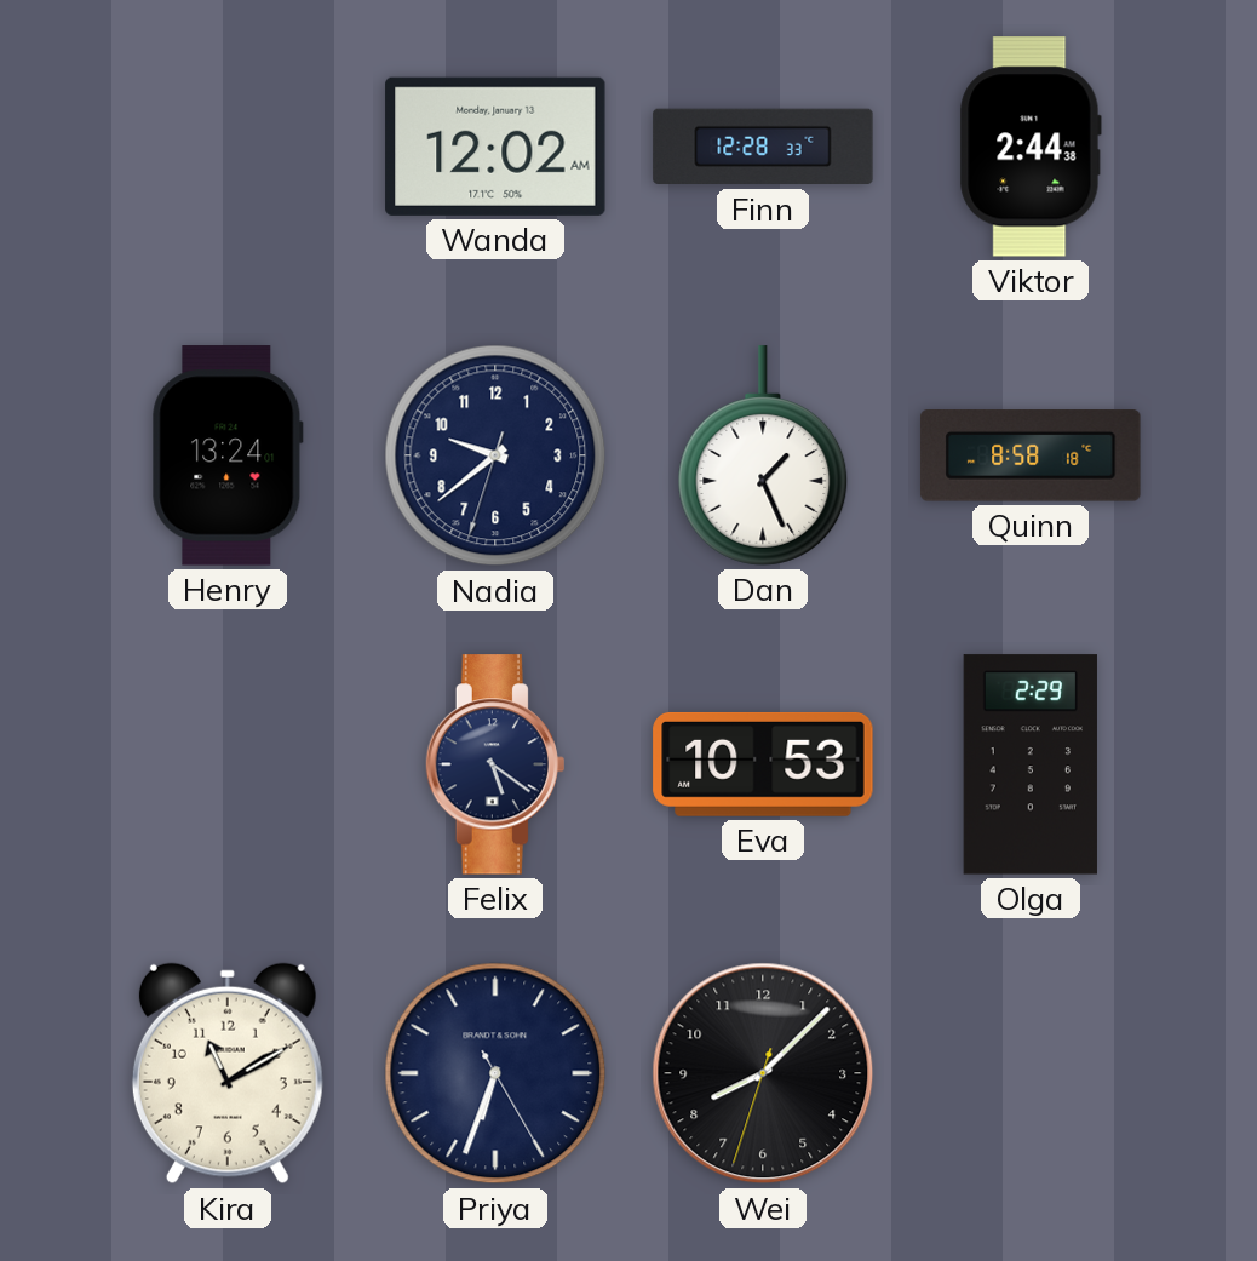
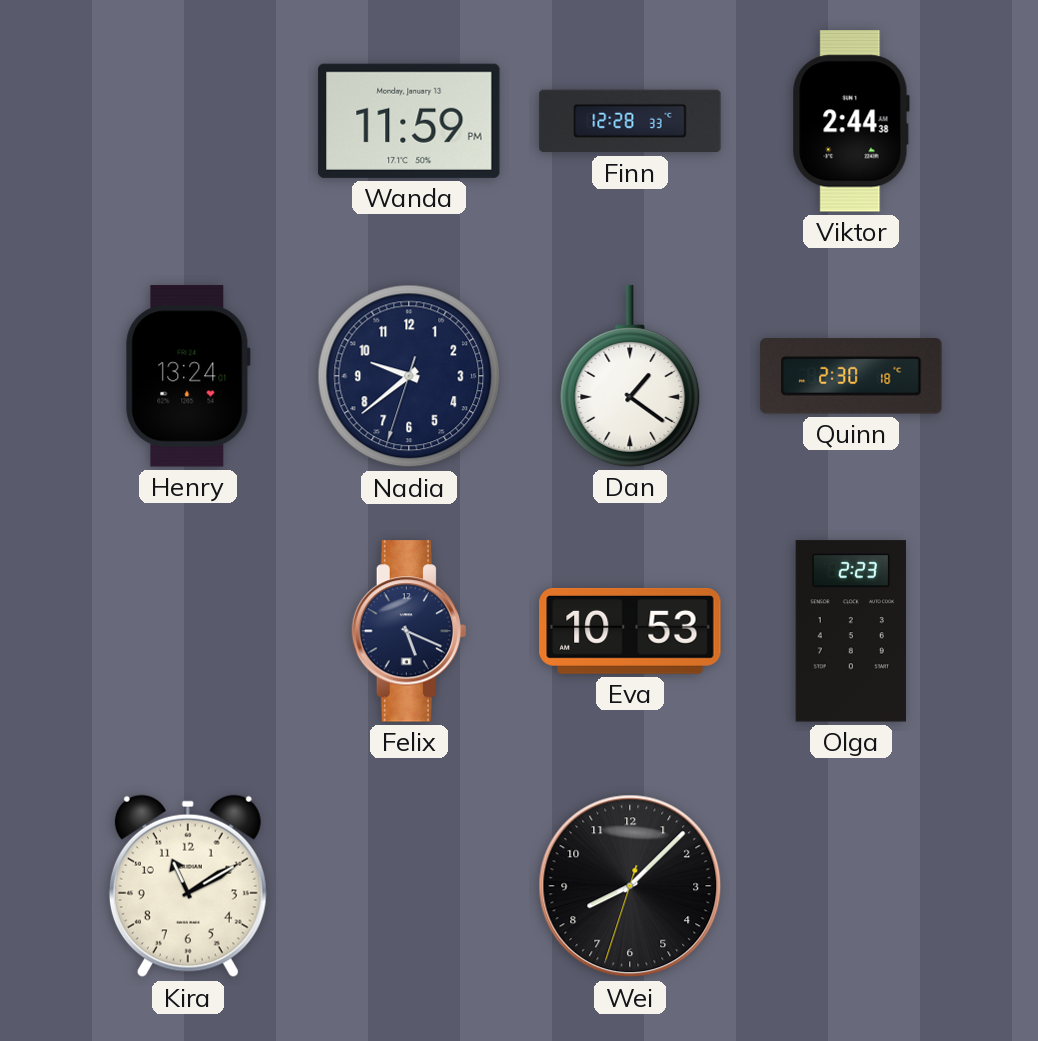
Wanda: 12:02 -> 11:59 (409, 121)
Dan: 1:26 -> 1:21 (630, 376)
Quinn: 8:58 -> 2:30 (851, 376)
Felix: 5:21 -> 5:19 (408, 631)
Olga: 2:29 -> 2:23 (851, 631)
Priya: 6:33 -> none (495, 1073)
